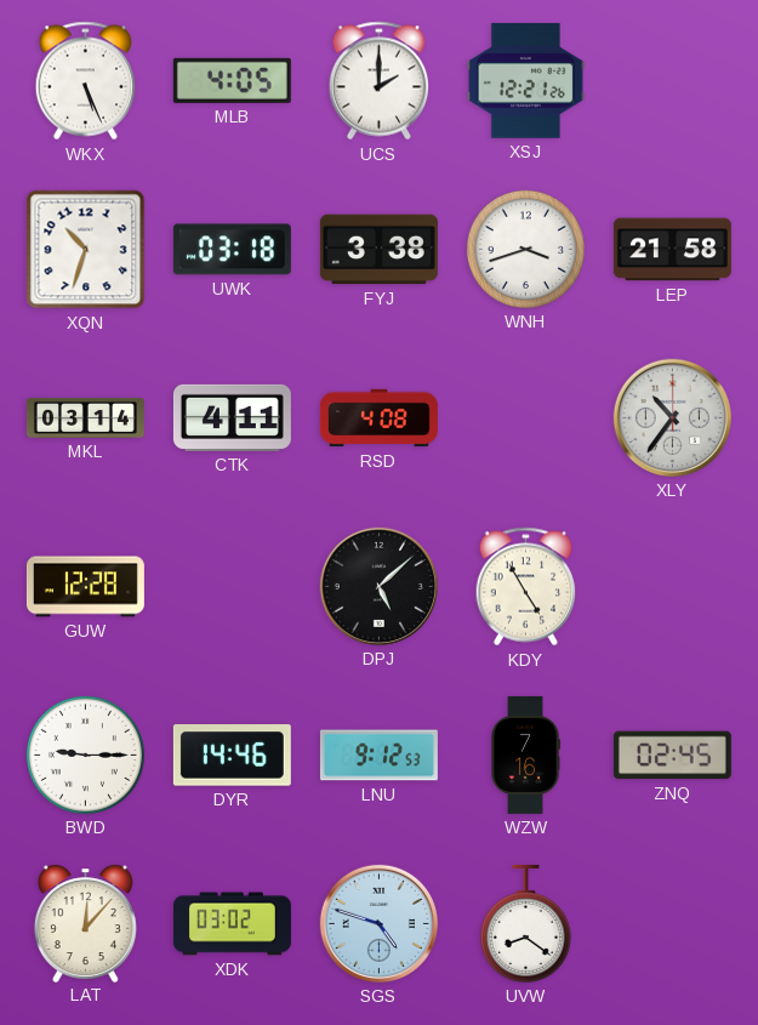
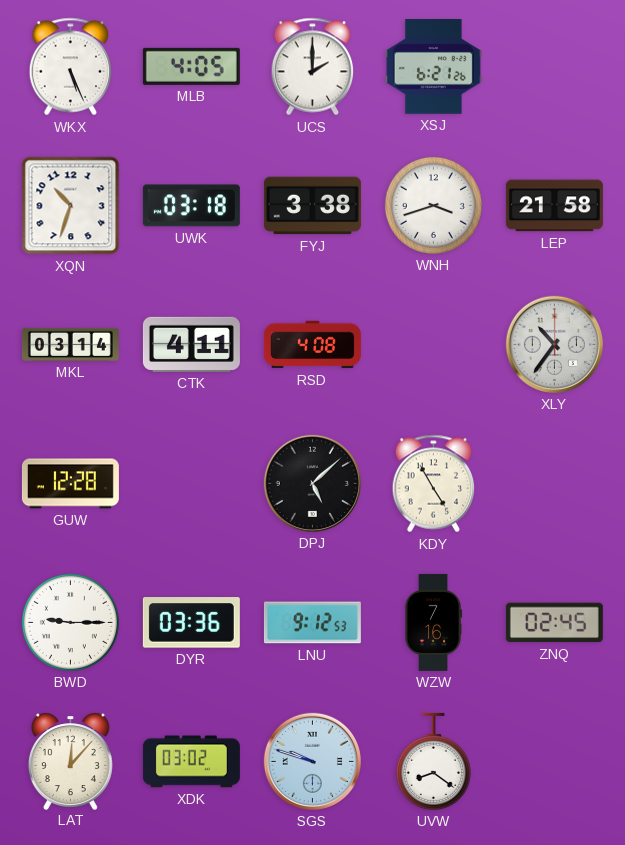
XSJ: 12:21 -> 6:21 (433, 67)
DYR: 14:46 -> 03:36 (191, 623)
SGS: 4:48 -> 9:48 (312, 761)
